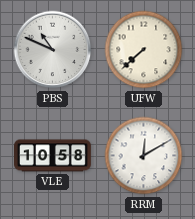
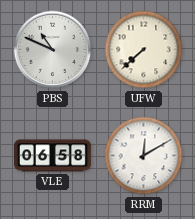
VLE: 10:58 -> 06:58 (53, 156)
